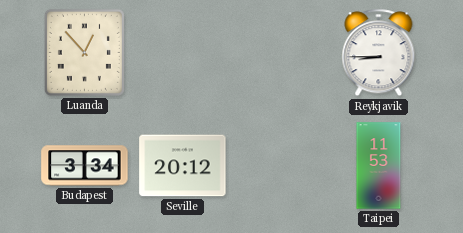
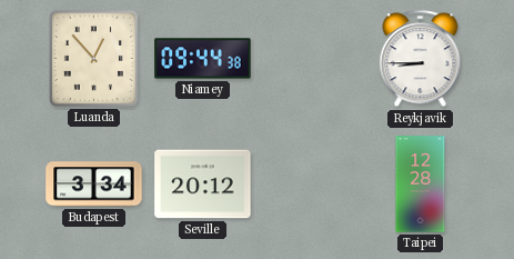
Niamey: none -> 09:44 (203, 59)
Taipei: 11:53 -> 12:28 (421, 185)
